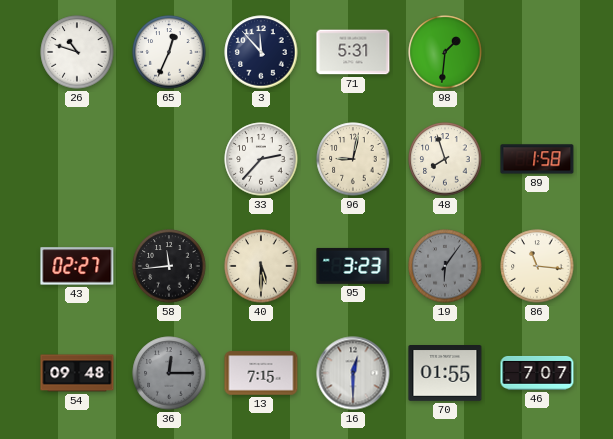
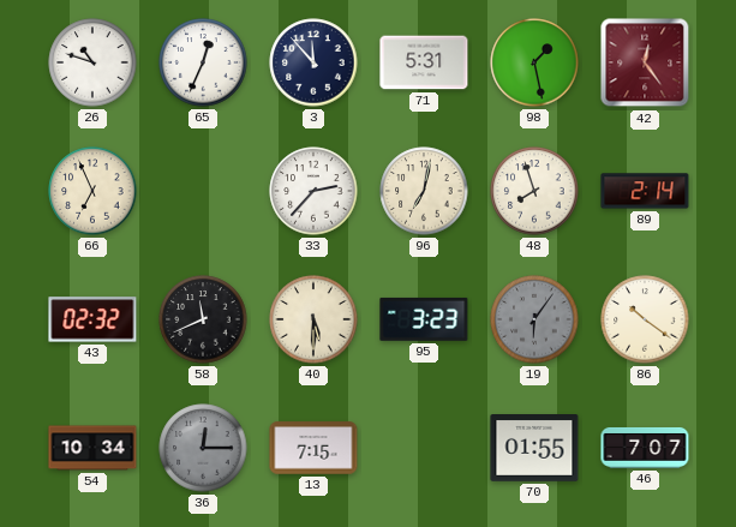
98: 1:31 -> 1:28 (534, 62)
42: none -> 12:24 (645, 62)
66: none -> 6:56 (92, 191)
96: 9:02 -> 7:02 (424, 191)
89: 1:58 -> 2:14 (645, 191)
43: 02:27 -> 02:32 (92, 319)
58: 11:44 -> 11:41 (203, 319)
86: 11:16 -> 10:21 (645, 319)
54: 09:48 -> 10:34 (92, 448)
16: 12:30 -> none (353, 373)
